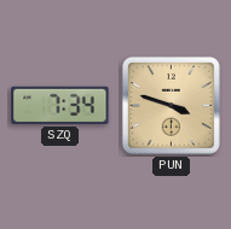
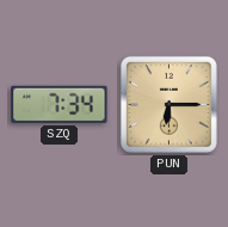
PUN: 3:48 -> 6:15 (168, 104)
